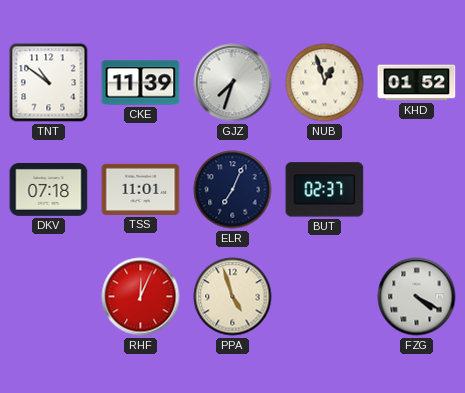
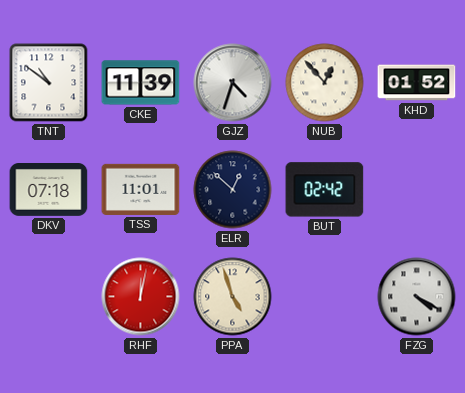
GJZ: 7:33 -> 4:33 (233, 83)
NUB: 12:57 -> 12:53 (325, 83)
ELR: 7:04 -> 12:52 (233, 190)
BUT: 02:37 -> 02:42 (325, 190)
RHF: 12:04 -> 12:02 (141, 297)
